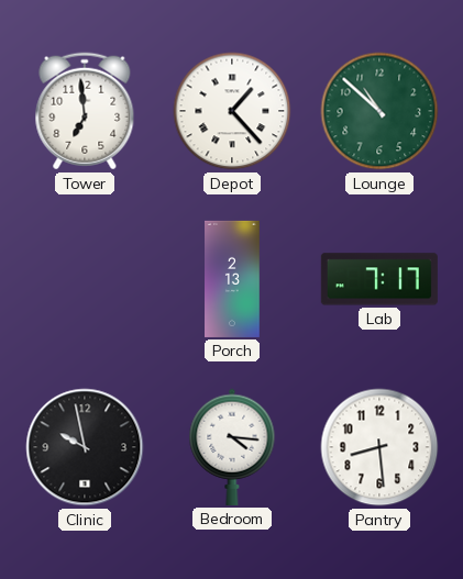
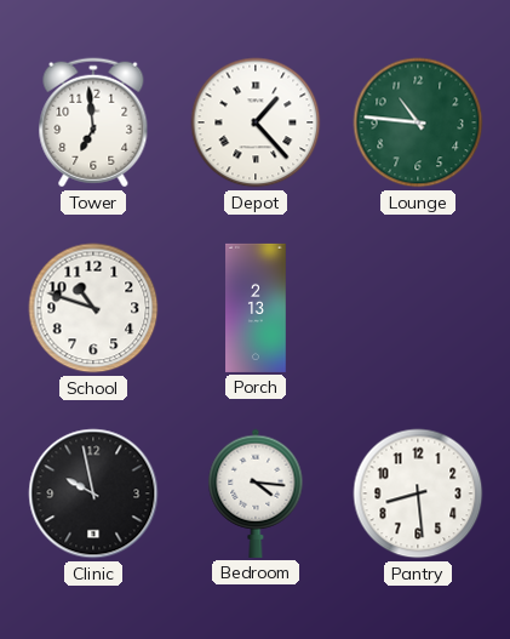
Lounge: 10:52 -> 10:46 (418, 122)
School: none -> 10:48 (93, 308)
Lab: 7:17 -> none (379, 279)
